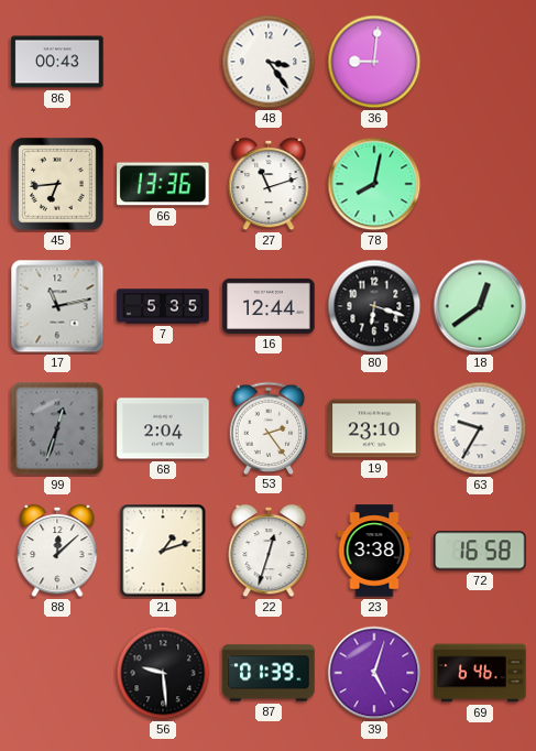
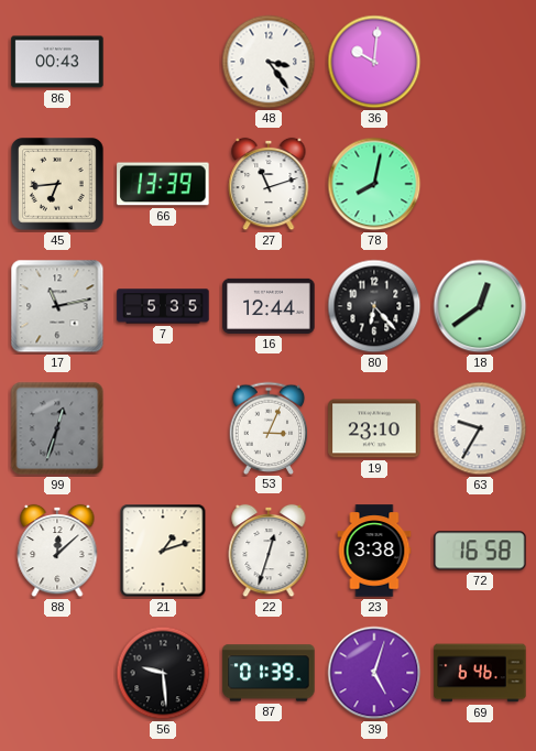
36: 9:01 -> 10:01 (374, 62)
66: 13:36 -> 13:39 (163, 184)
80: 6:18 -> 6:23 (374, 306)
68: 2:04 -> none (163, 428)
53: 2:24 -> 3:04 (269, 427)
